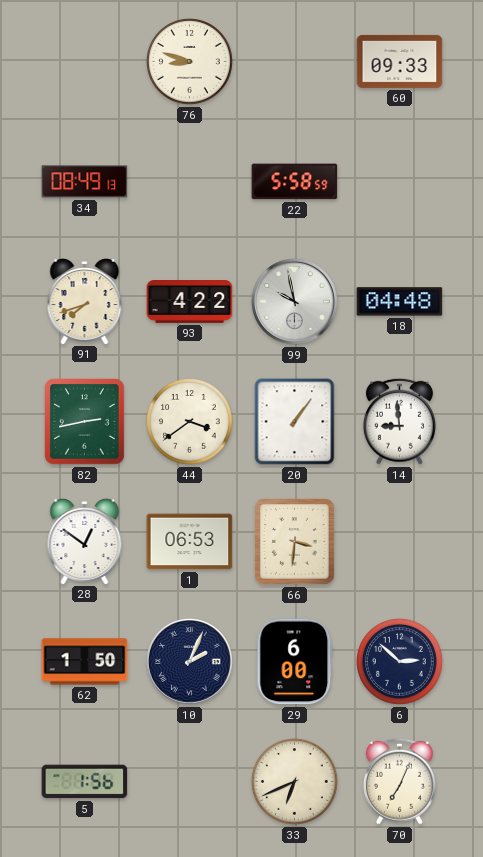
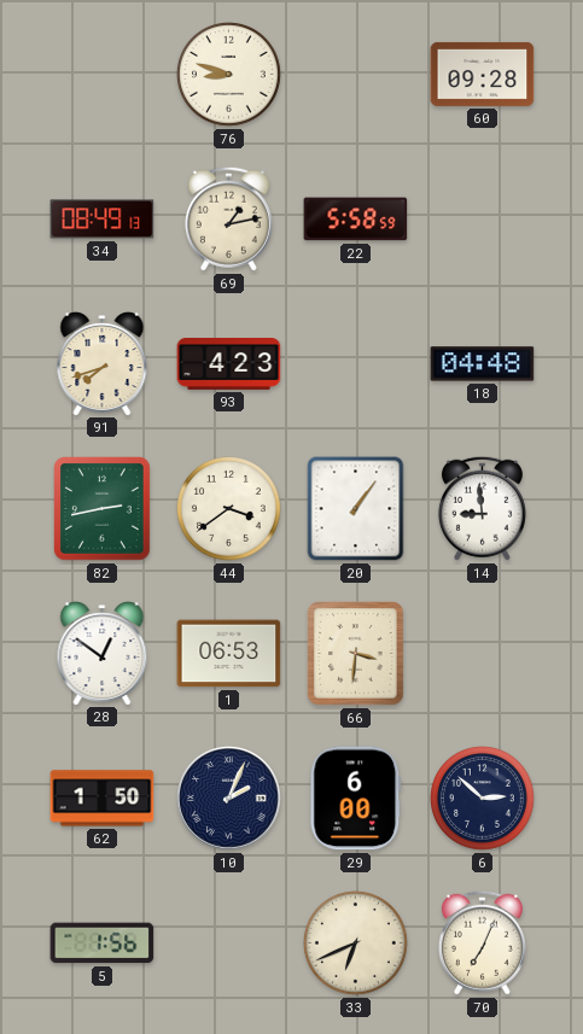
60: 09:33 -> 09:28 (483, 74)
69: none -> 1:13 (228, 218)
93: 4:22 -> 4:23 (229, 364)
99: 9:58 -> none (295, 302)
